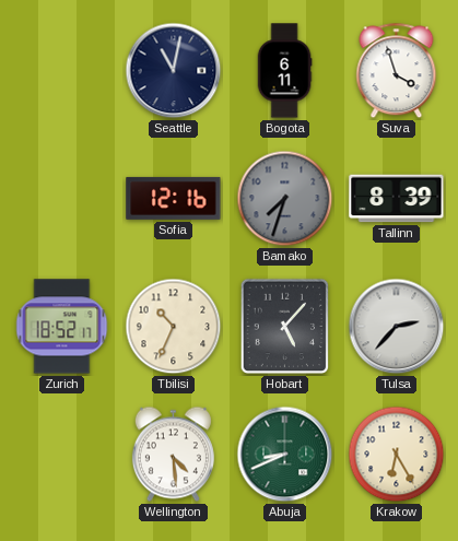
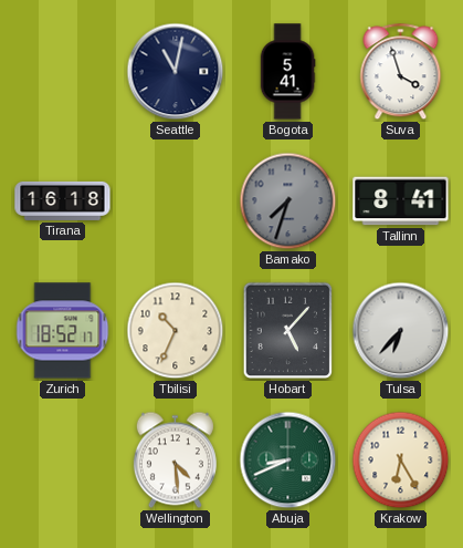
Bogota: 6:11 -> 5:41 (287, 72)
Tirana: none -> 16:18 (63, 200)
Sofia: 12:16 -> none (174, 198)
Tallinn: 8:39 -> 8:41 (401, 201)
Tulsa: 2:37 -> 6:37 (401, 331)
